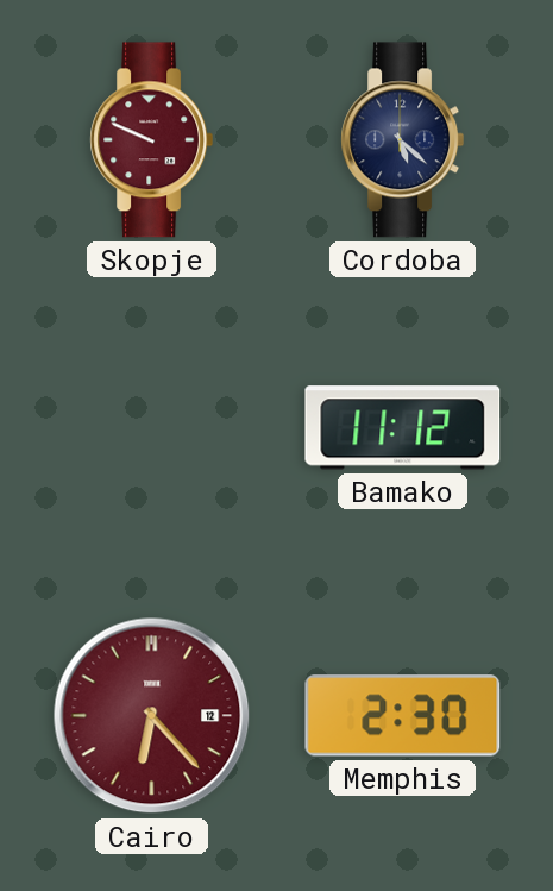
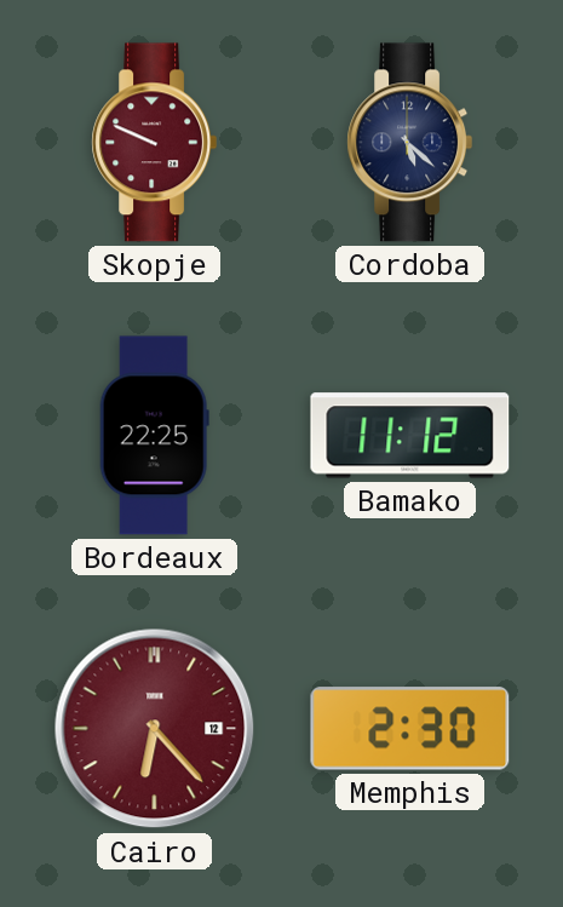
Bordeaux: none -> 22:25 (154, 436)
